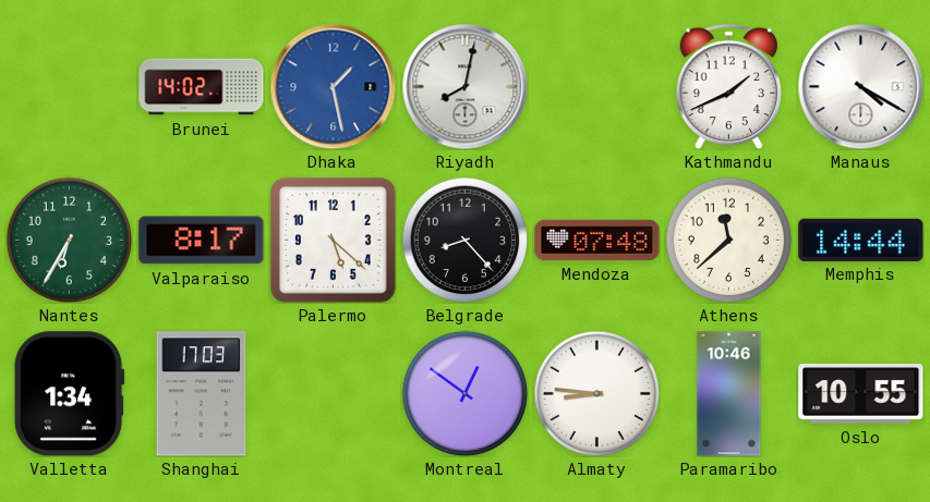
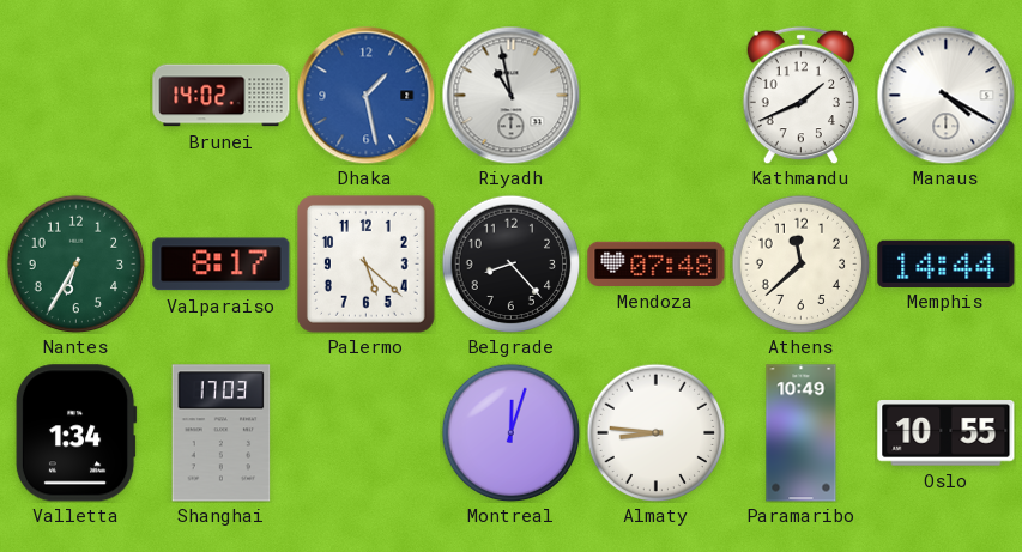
Riyadh: 8:02 -> 10:58 (510, 95)
Montreal: 12:51 -> 12:03 (510, 432)
Paramaribo: 10:46 -> 10:49 (802, 433)
